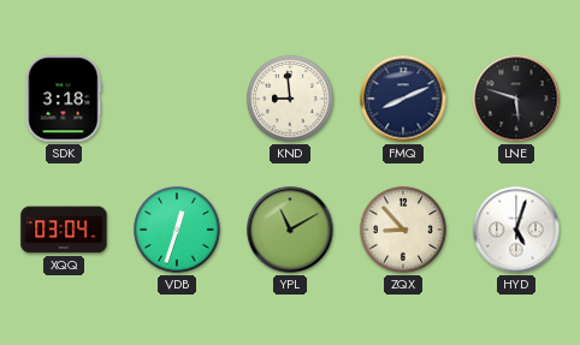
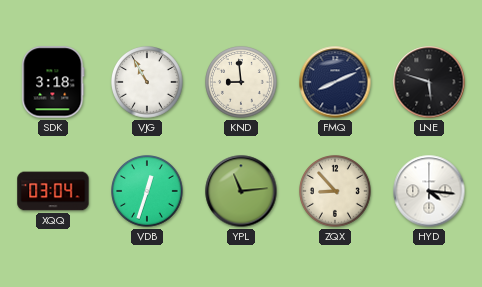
VJG: none -> 10:55 (148, 83)
YPL: 11:10 -> 11:14 (241, 191)
HYD: 5:03 -> 4:16 (429, 191)
